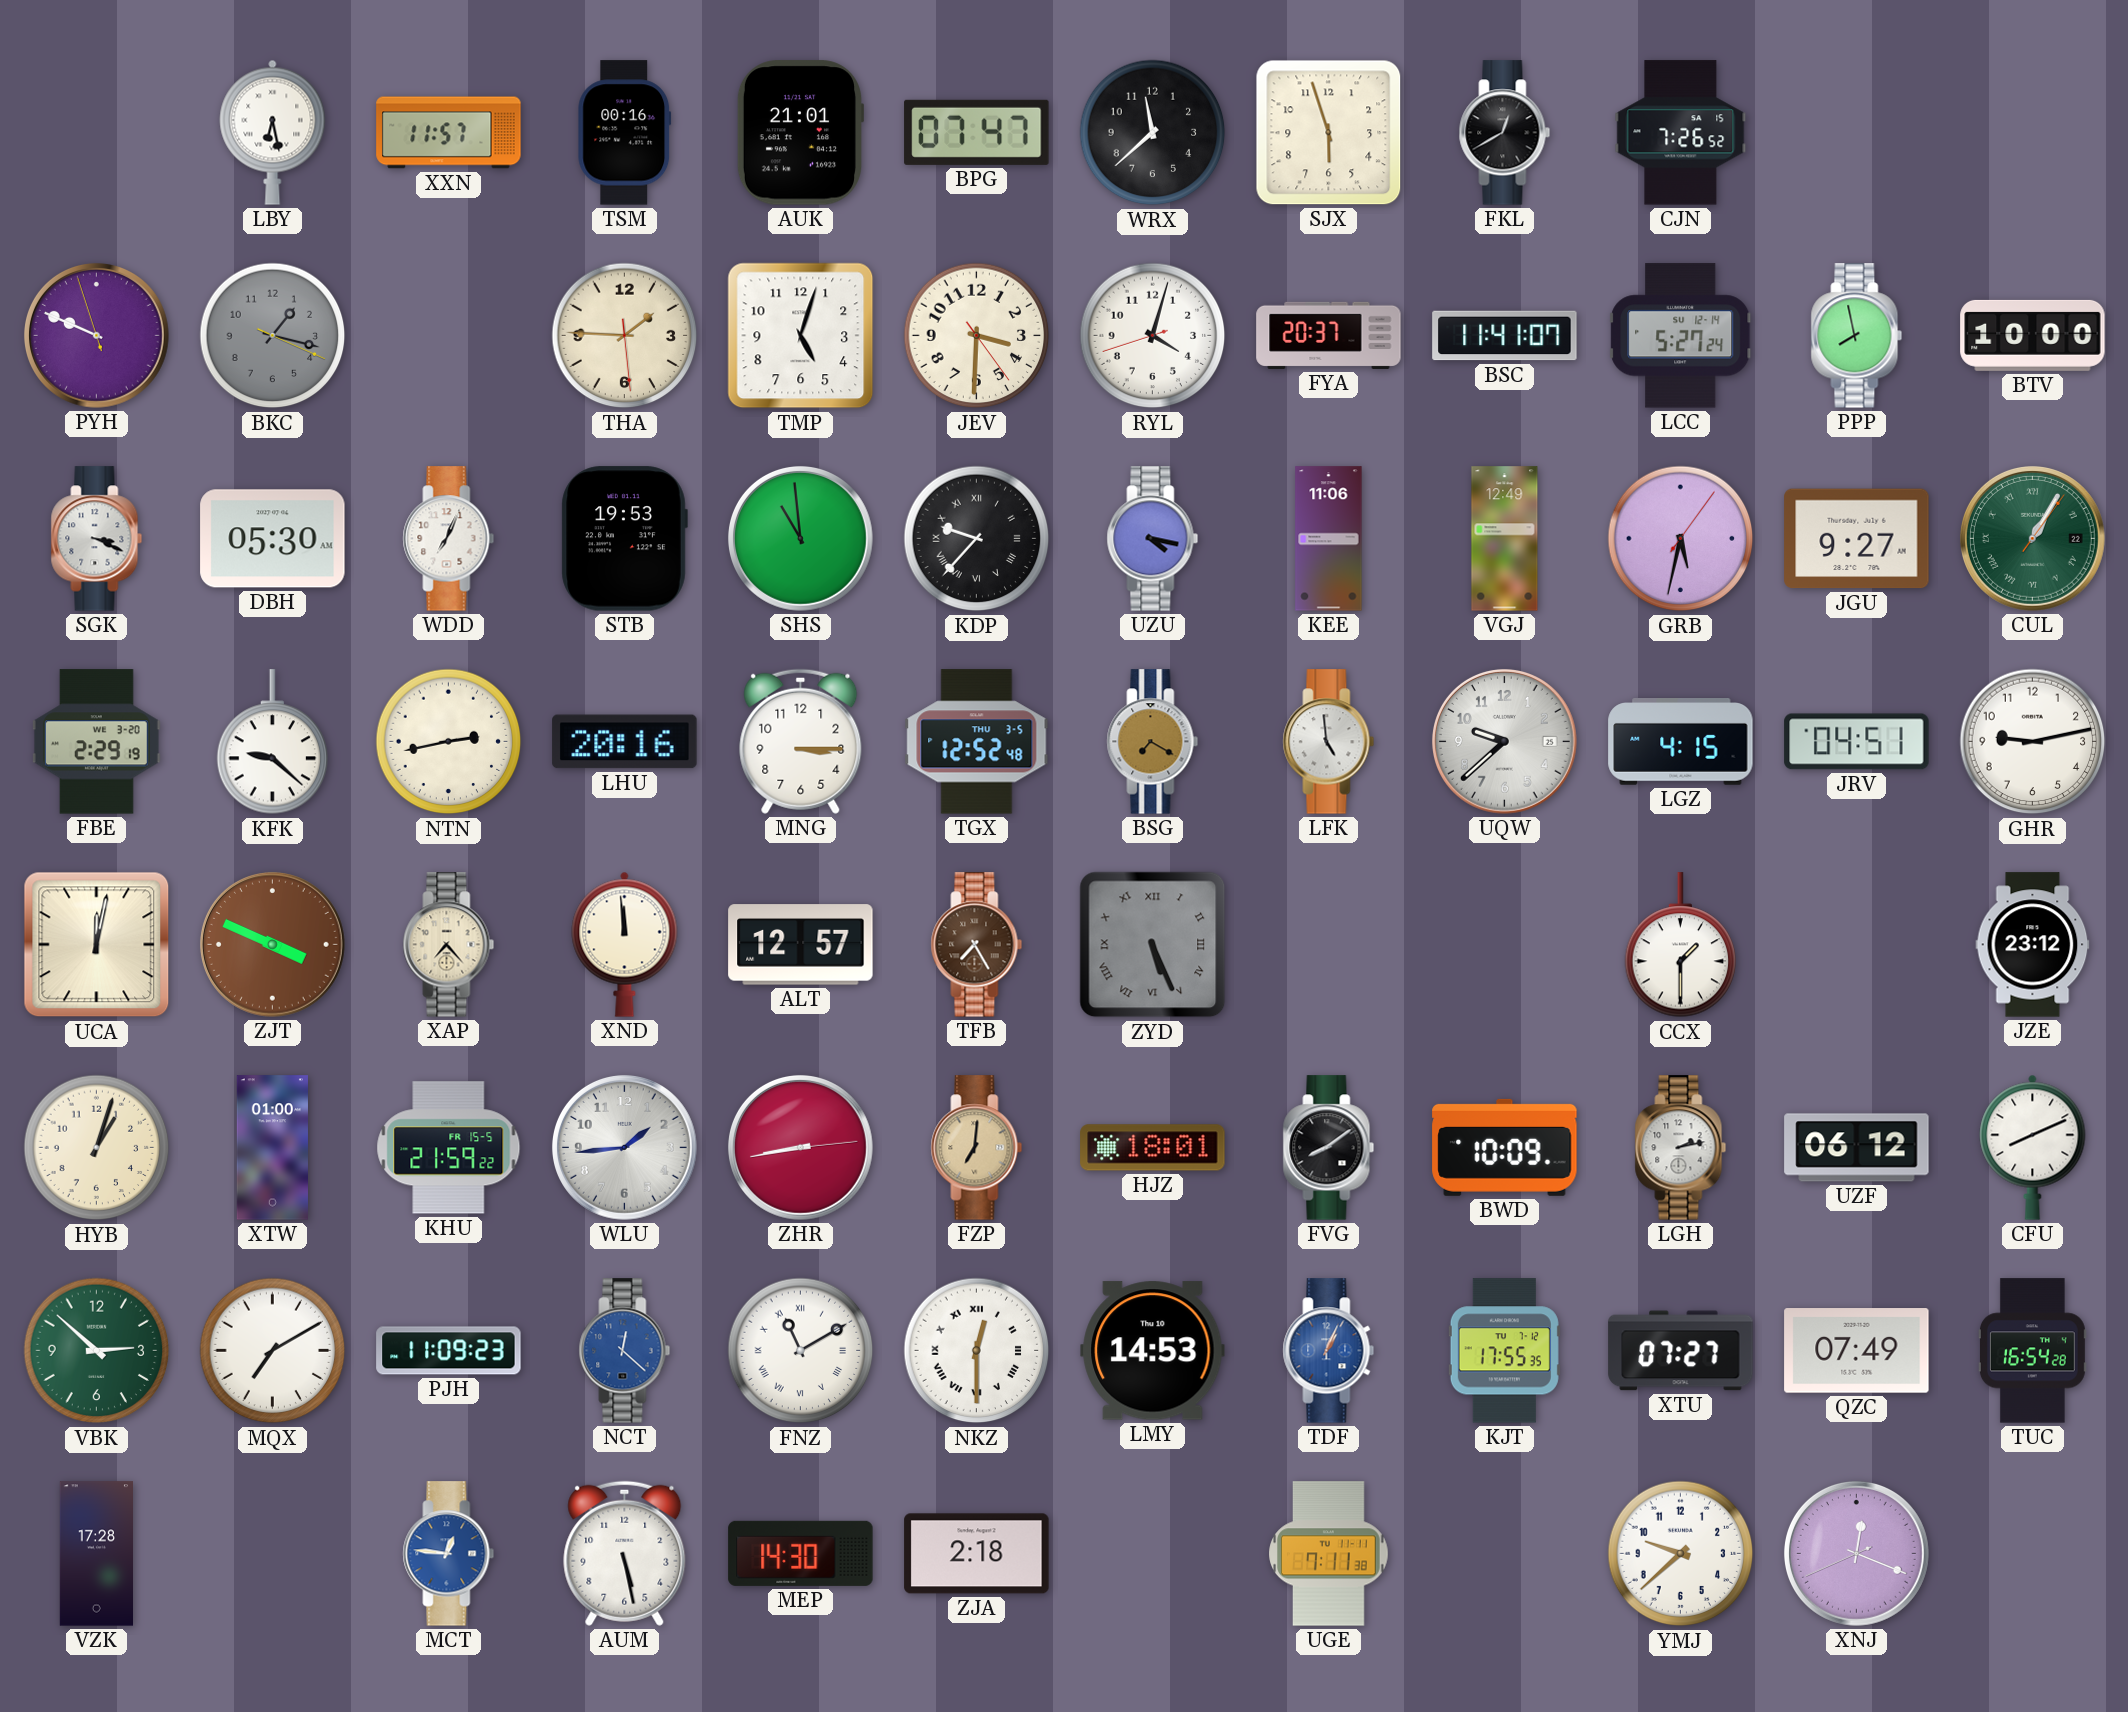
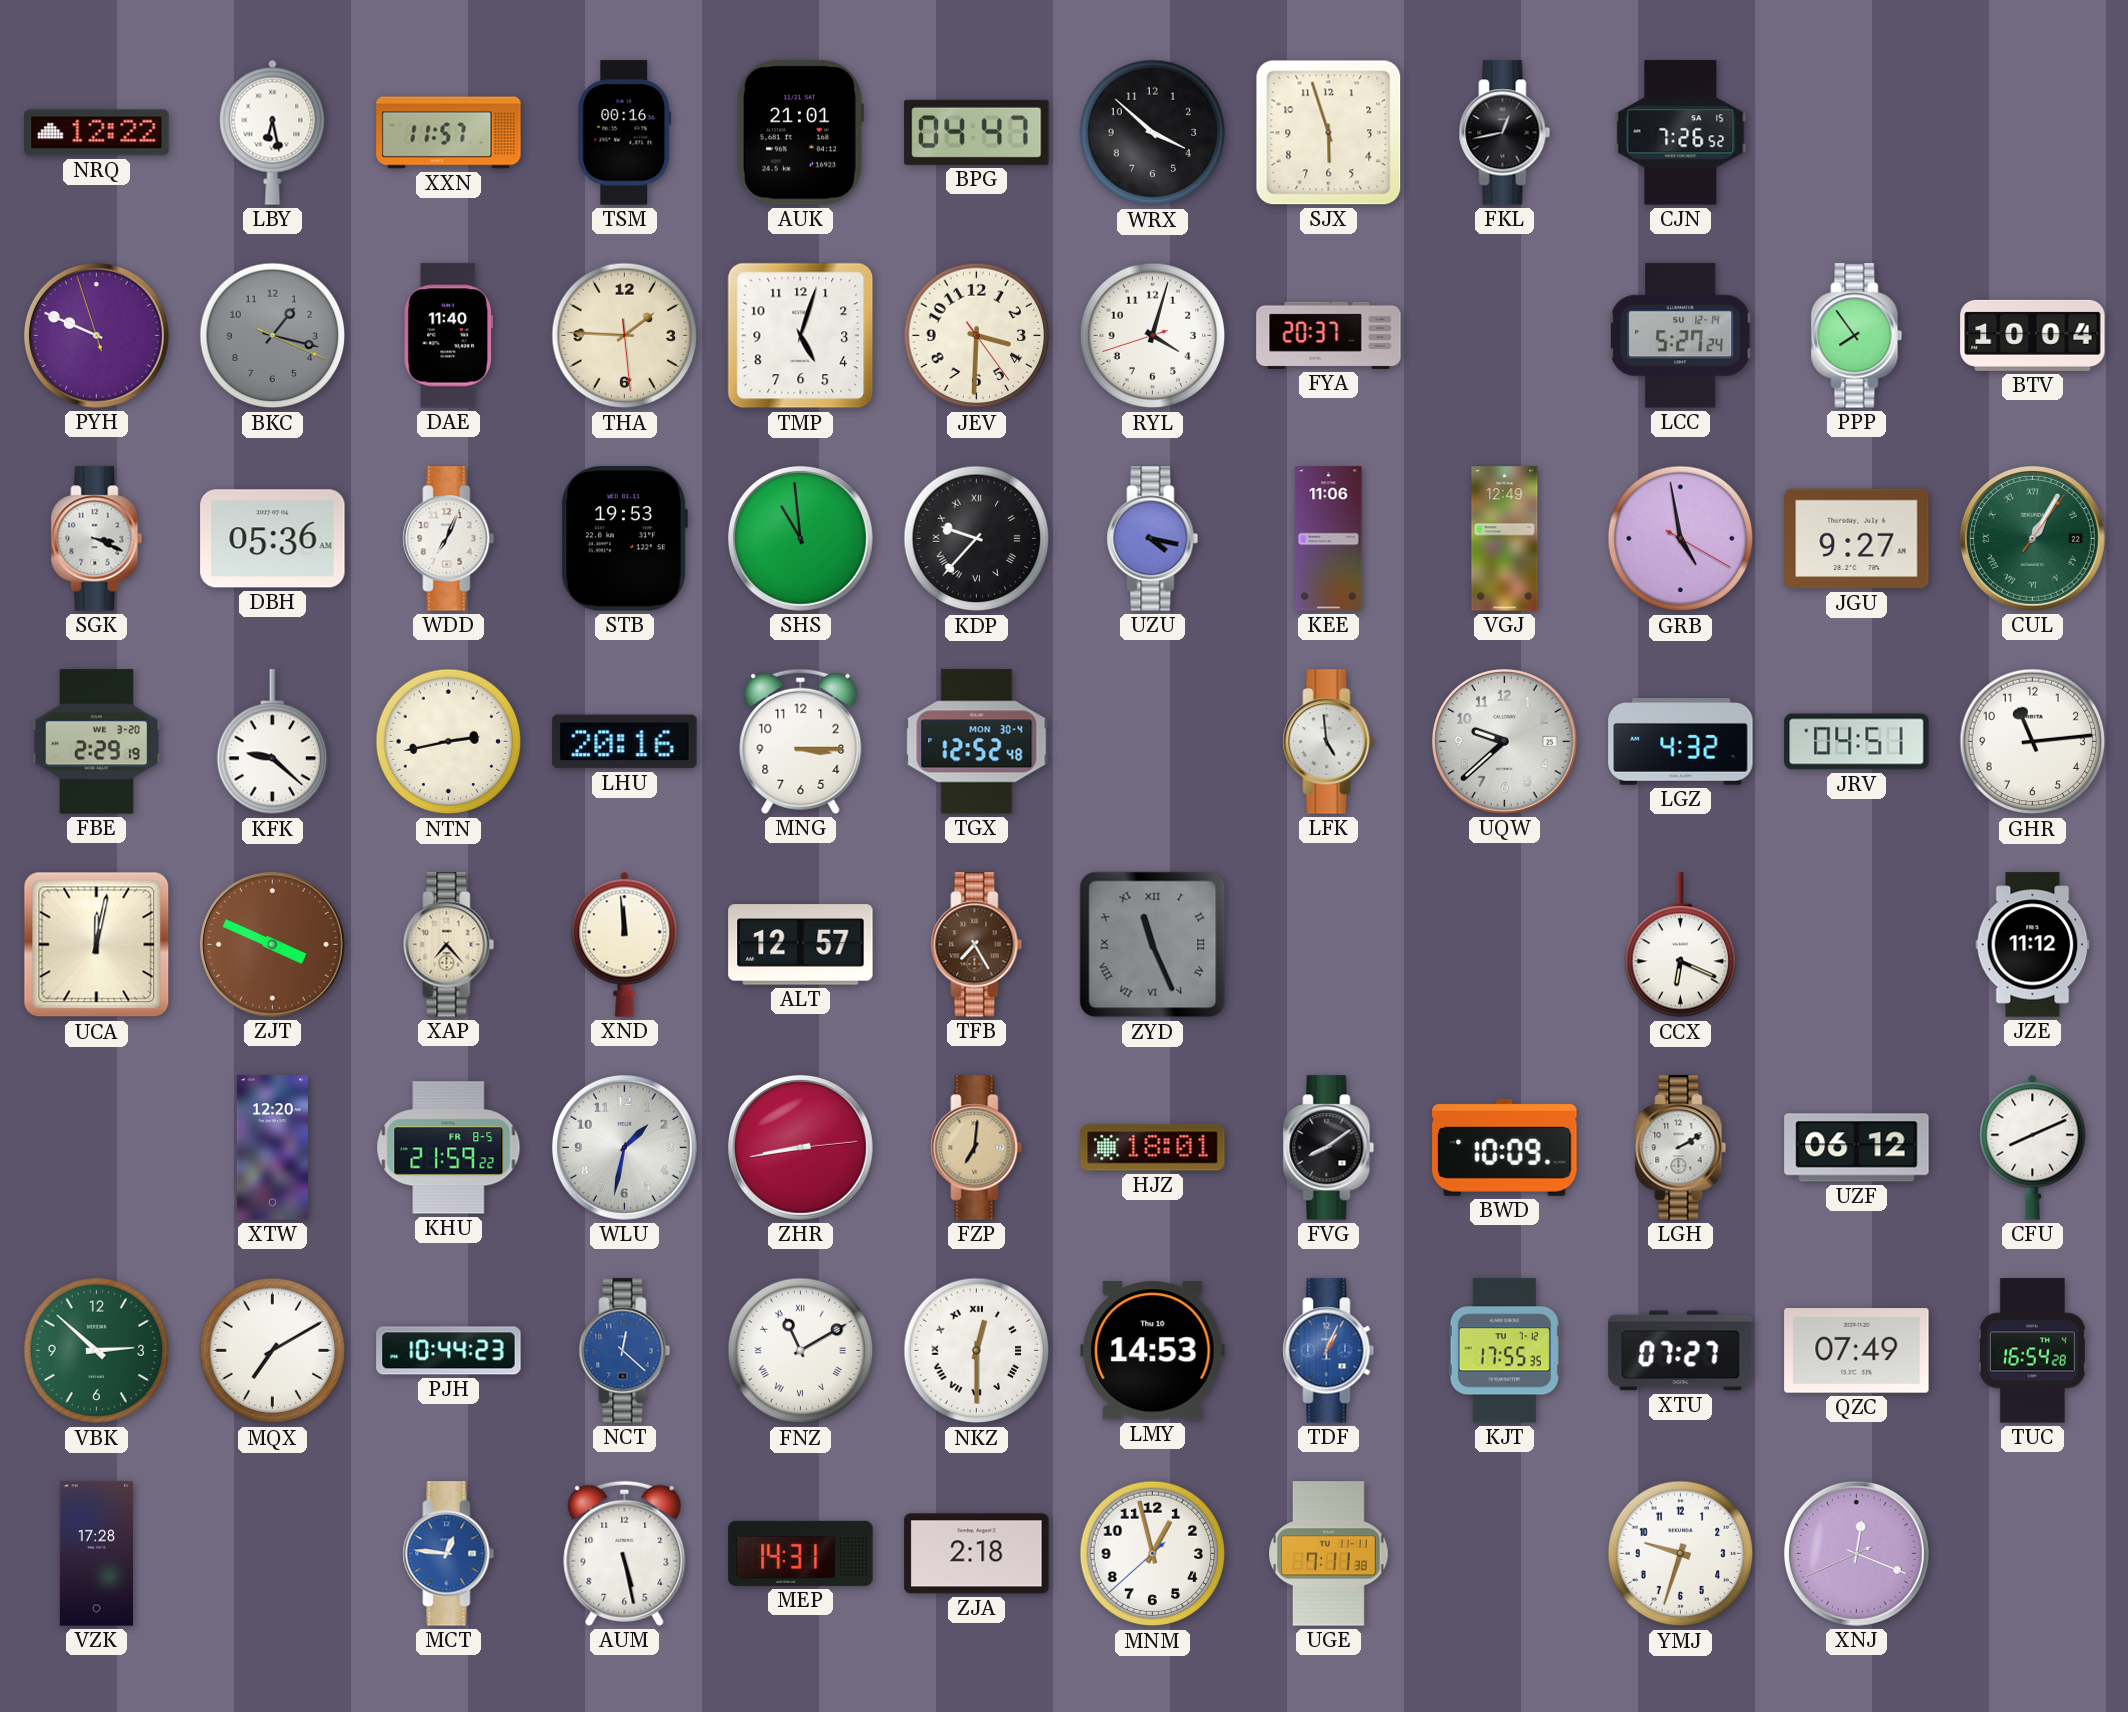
NRQ: none -> 12:22 (97, 133)
BPG: 07:47 -> 04:47 (977, 132)
WRX: 11:38 -> 3:52 (1153, 133)
FKL: 12:40 -> 12:43 (1505, 133)
DAE: none -> 11:40 (449, 336)
BSC: 11:41 -> none (1505, 336)
PPP: 7:58 -> 7:54 (1857, 336)
BTV: 10:00 -> 10:04 (2033, 335)
DBH: 05:30 -> 05:36 (273, 539)
GRB: 5:32 -> 4:58 (1681, 539)
TGX date: THU 3-5 -> MON 30-4 (977, 742)
BSG: 7:20 -> none (1153, 742)
LGZ: 4:15 -> 4:32 (1681, 742)
GHR: 9:13 -> 11:14 (2033, 742)
ZYD: 5:26 -> 11:26 (1153, 945)
CCX: 1:30 -> 6:19 (1681, 945)
JZE: 23:12 -> 11:12 (2033, 945)
HYB: 1:03 -> none (97, 1148)
XTW: 01:00 -> 12:20 (272, 1148)
KHU date: FR 15-5 -> FR 8-5 (449, 1148)
WLU: 1:44 -> 1:32 (624, 1147)
LGH: 2:13 -> 2:10 (1681, 1148)
PJH: 11:09 -> 10:44 (449, 1351)
MEP: 14:30 -> 14:31 (801, 1553)
MNM: none -> 12:57 (1153, 1554)
YMJ: 9:38 -> 9:33 (1681, 1554)
